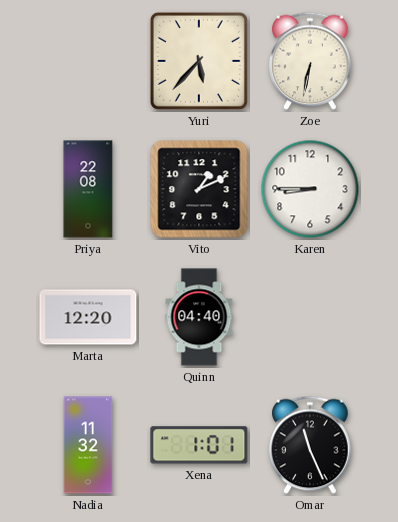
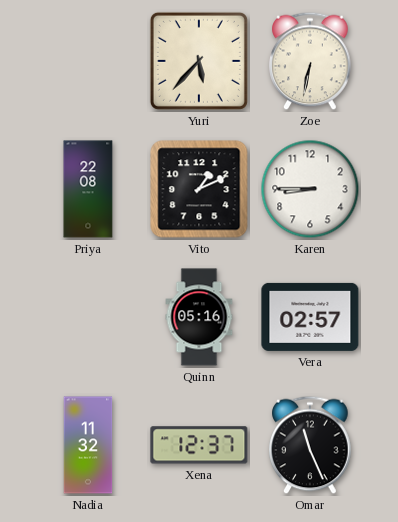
Marta: 12:20 -> none (88, 317)
Quinn: 04:40 -> 05:16 (199, 317)
Vera: none -> 02:57 (310, 317)
Xena: 1:01 -> 12:37 (199, 445)
